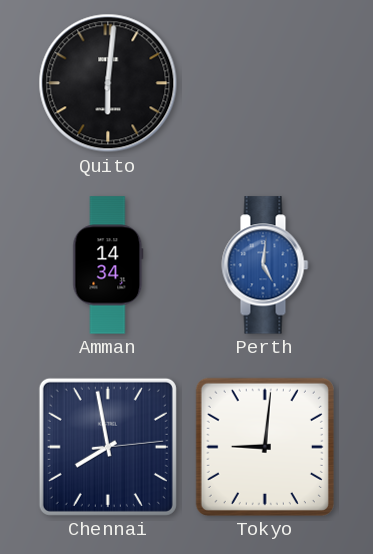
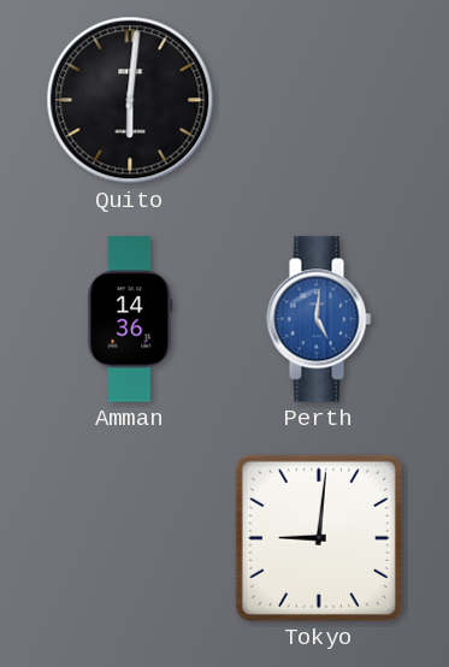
Amman: 14:34 -> 14:36 (130, 319)
Chennai: 7:58 -> none (108, 447)
